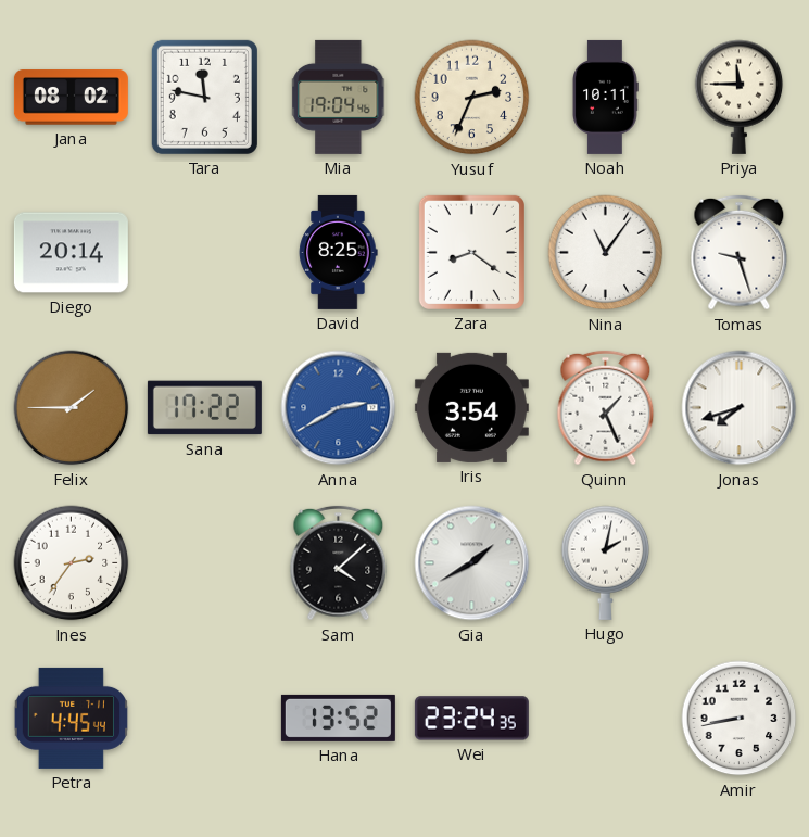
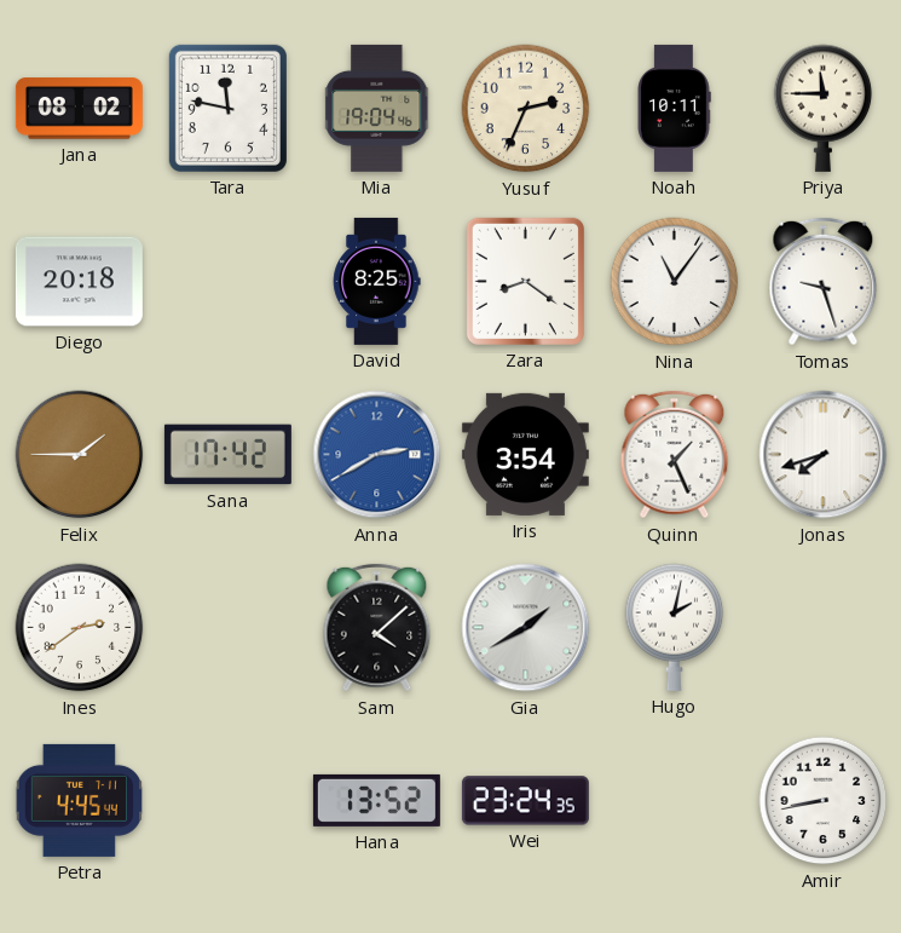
Diego: 20:14 -> 20:18 (79, 282)
Sana: 17:22 -> 17:42 (227, 455)
Ines: 2:36 -> 2:39 (80, 628)
